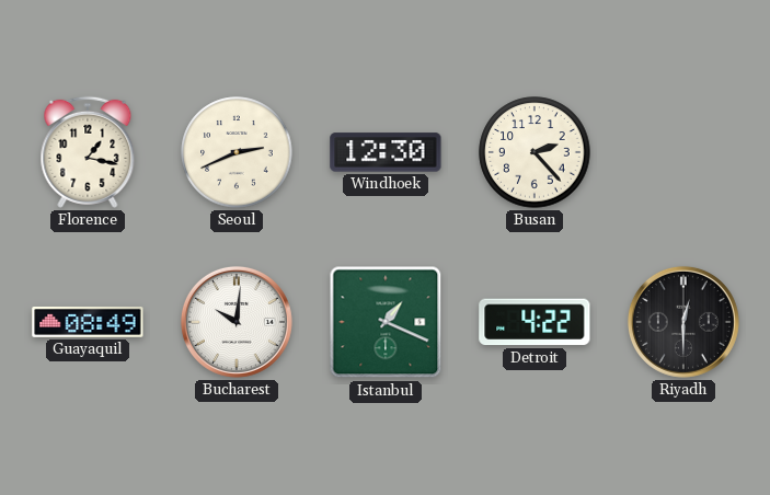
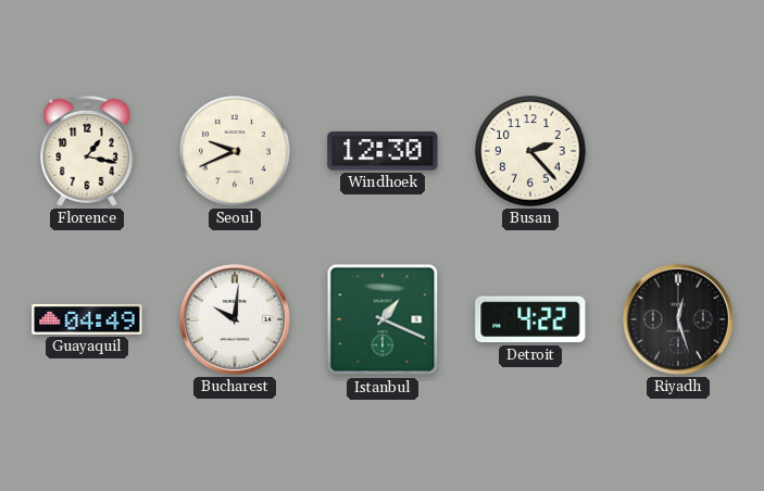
Seoul: 2:41 -> 9:41 (235, 151)
Guayaquil: 08:49 -> 04:49 (87, 319)
Riyadh: 12:30 -> 12:27 (678, 319)
